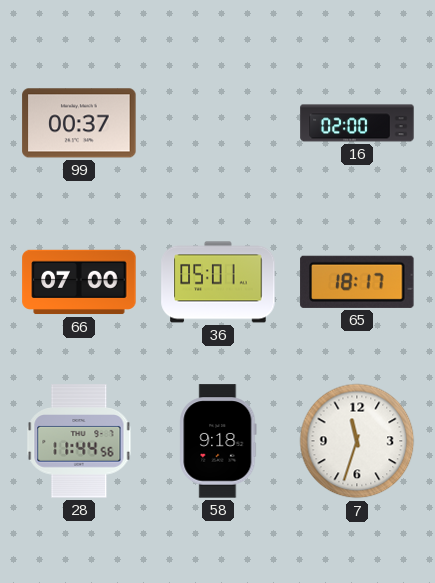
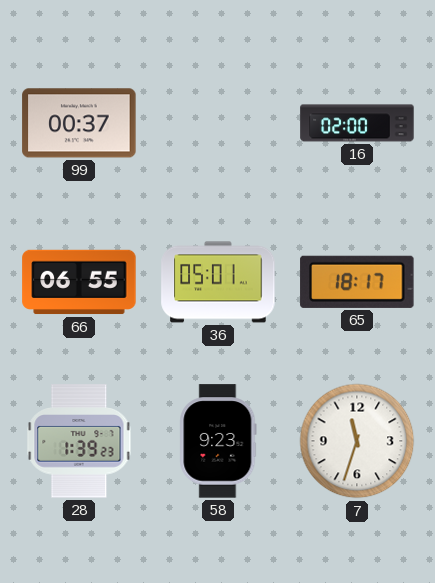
66: 07:00 -> 06:55 (79, 282)
28: 11:44 -> 1:39 (79, 441)
58: 9:18 -> 9:23 (218, 441)
